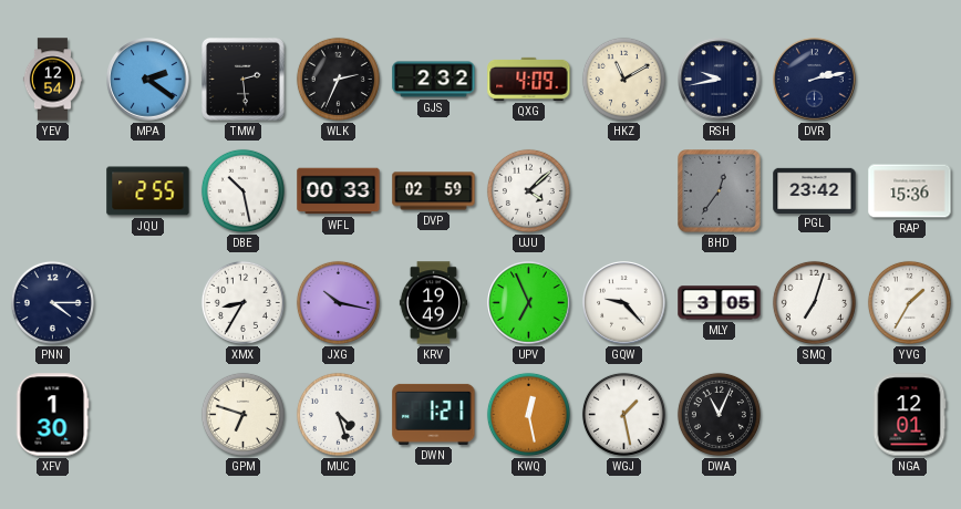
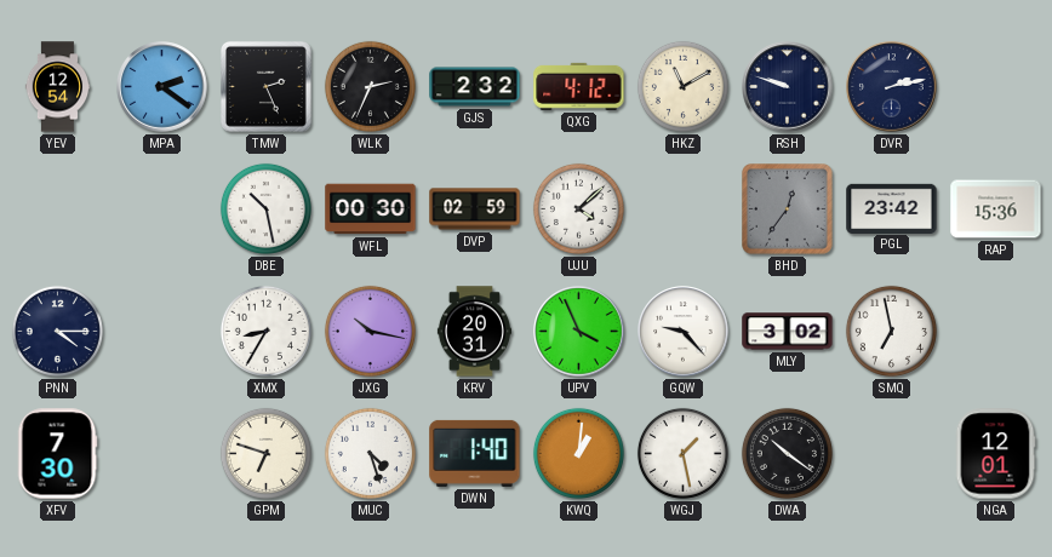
TMW: 2:29 -> 2:26 (265, 86)
QXG: 4:09 -> 4:12 (579, 86)
RSH: 9:43 -> 9:48 (788, 87)
JQU: 2:55 -> none (148, 191)
WFL: 00:33 -> 00:30 (371, 209)
KRV: 19:49 -> 20:31 (474, 332)
UPV: 6:56 -> 3:56 (579, 332)
MLY: 3:05 -> 3:02 (788, 332)
SMQ: 7:03 -> 6:58 (891, 331)
YVG: 1:35 -> none (909, 302)
XFV: 1:30 -> 7:30 (57, 454)
DWN: 1:21 -> 1:40 (475, 453)
KWQ: 12:28 -> 1:01 (578, 453)
DWA: 11:04 -> 10:21 (787, 453)
